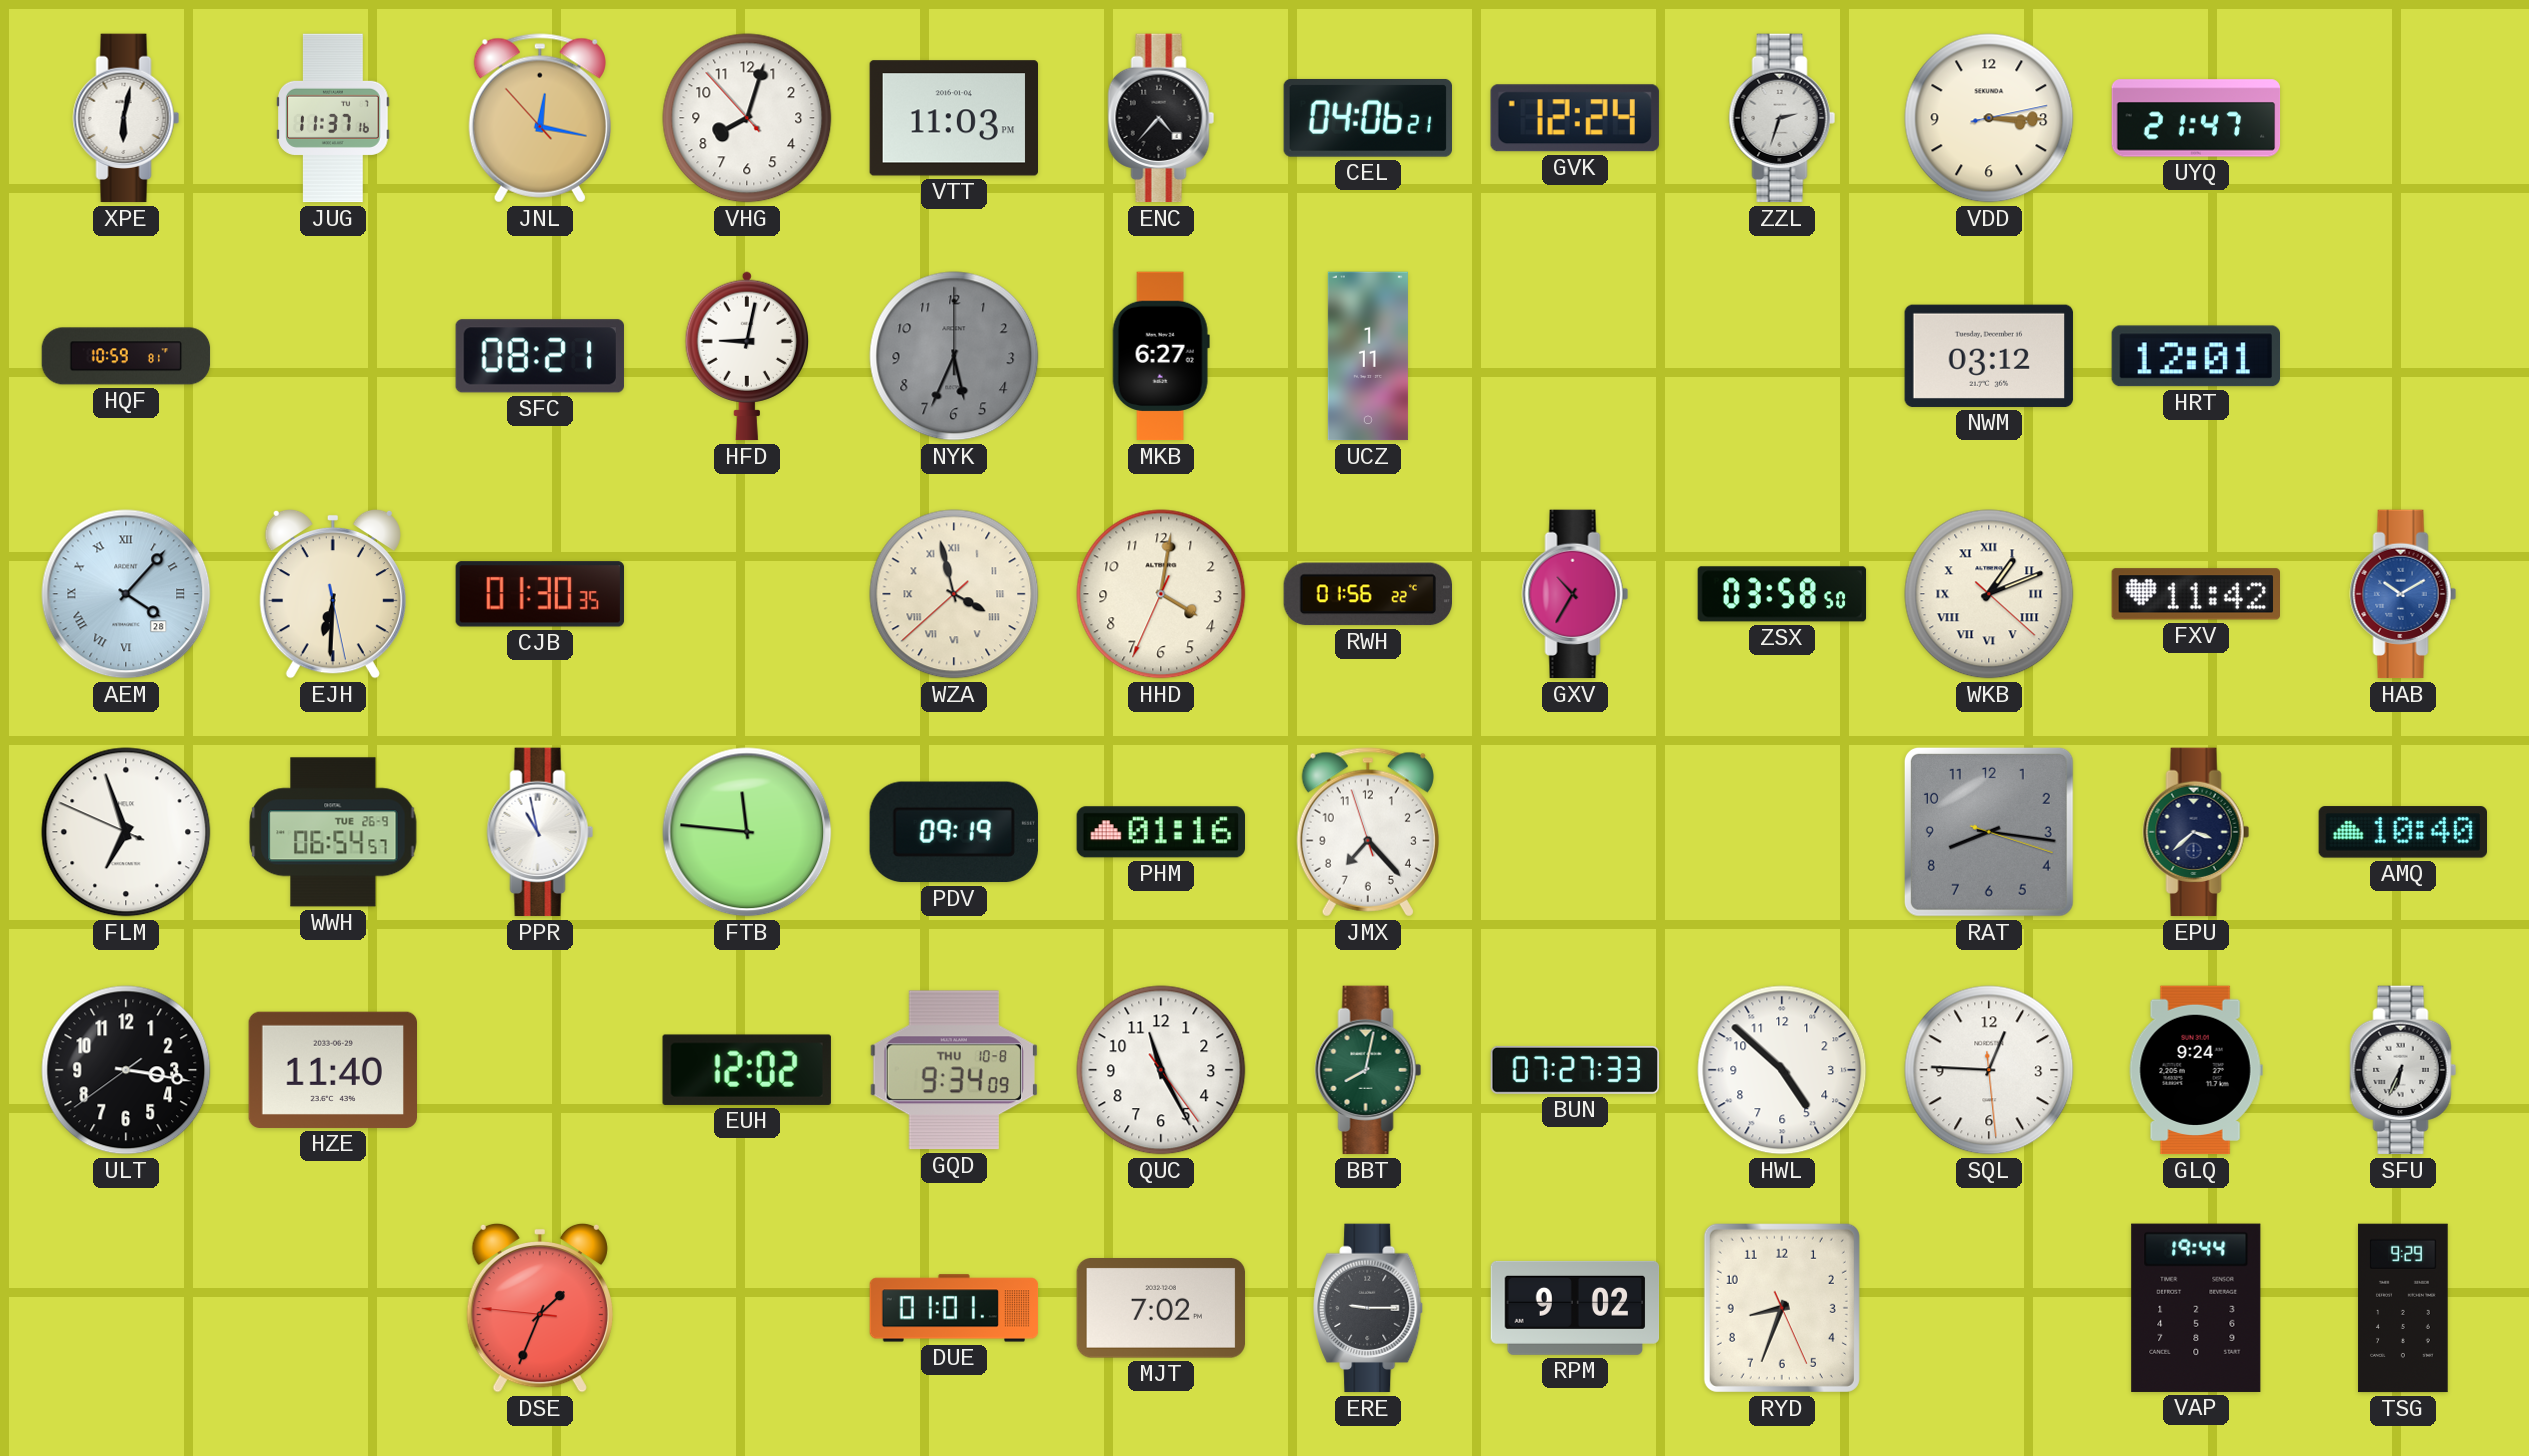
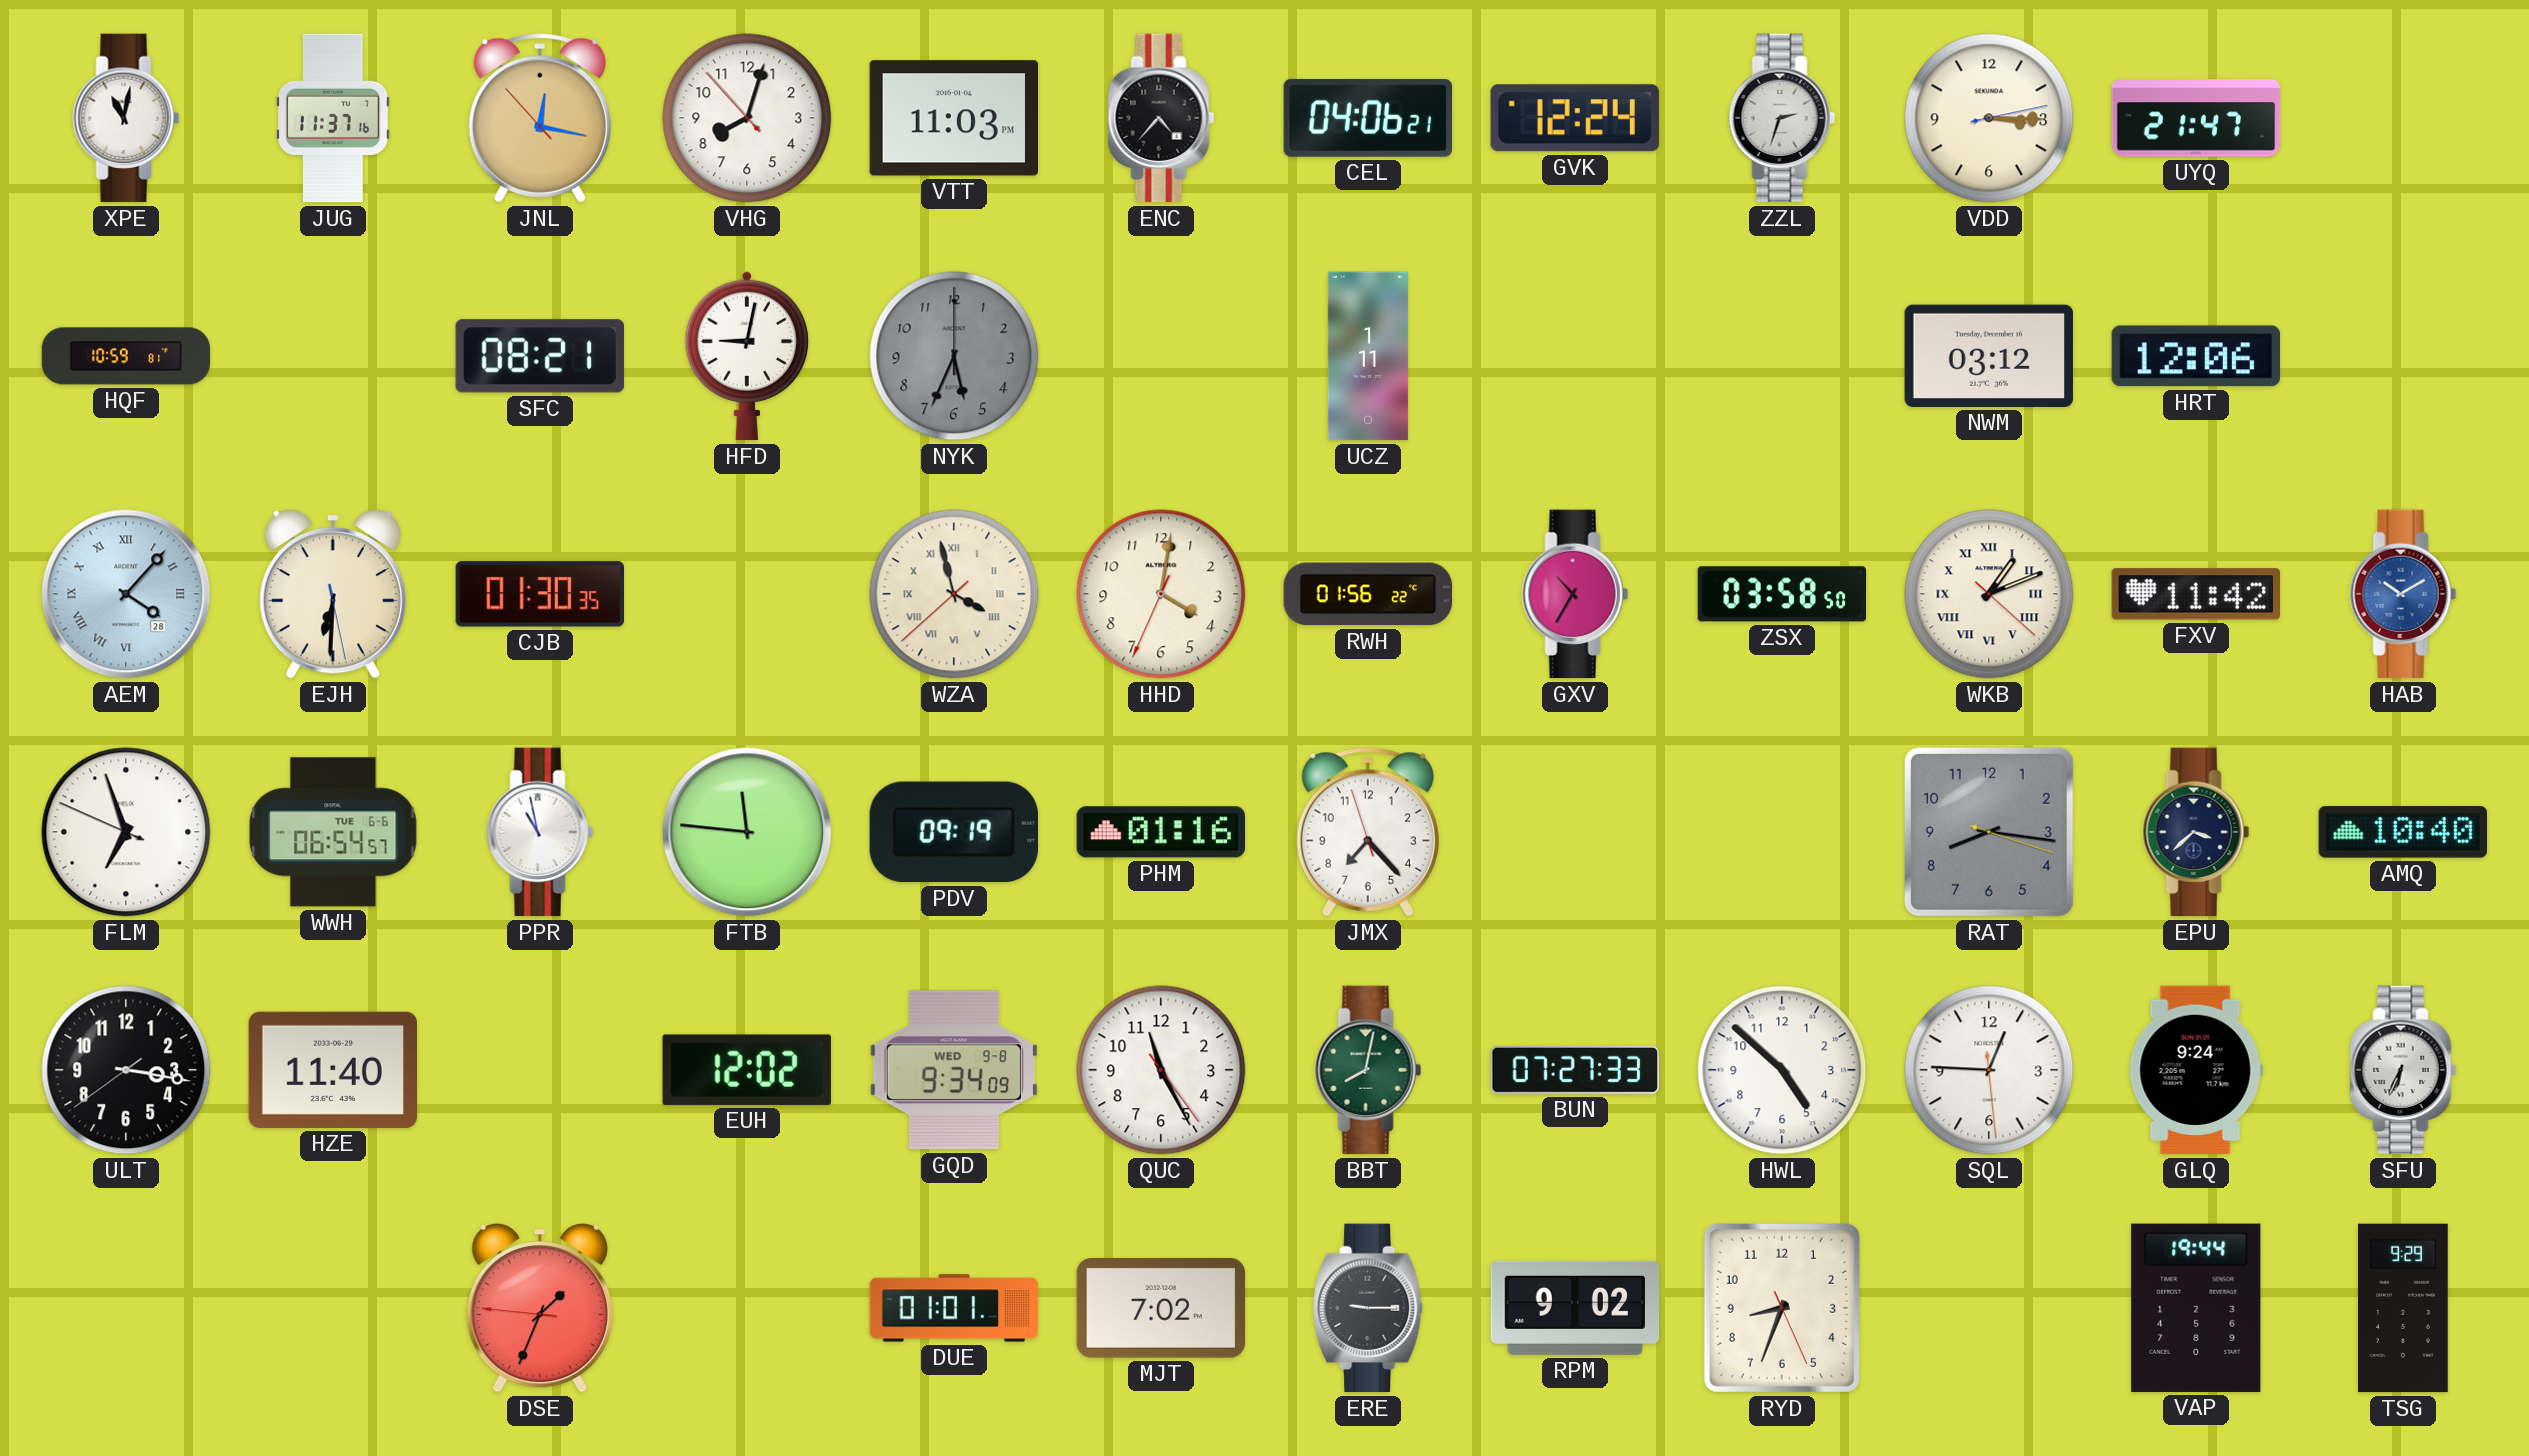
XPE: 6:02 -> 11:02 (126, 118)
MKB: 6:27 -> none (1161, 356)
HRT: 12:01 -> 12:06 (2195, 356)
WWH date: TUE 26-9 -> TUE 6-6 (333, 832)
GQD date: THU 10-8 -> WED 9-8 (954, 1070)
